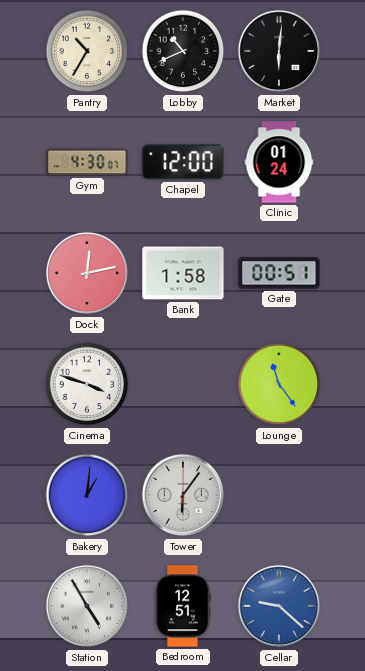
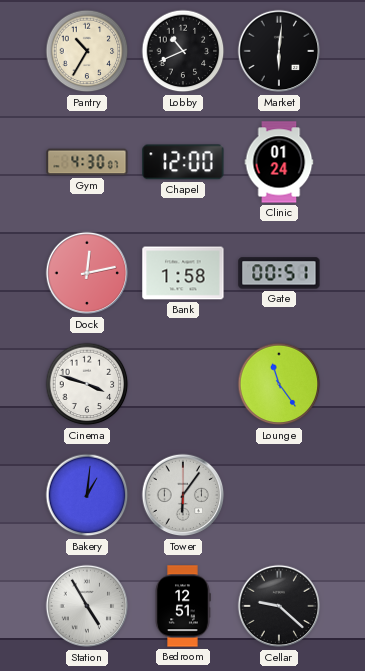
Cellar dial: blue -> black (279, 606)
